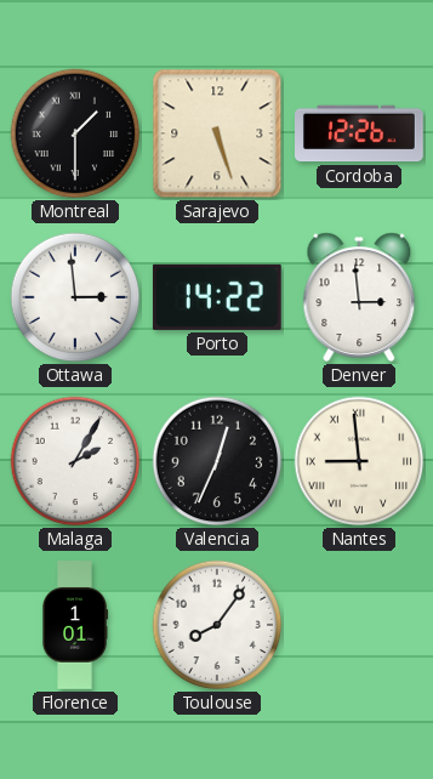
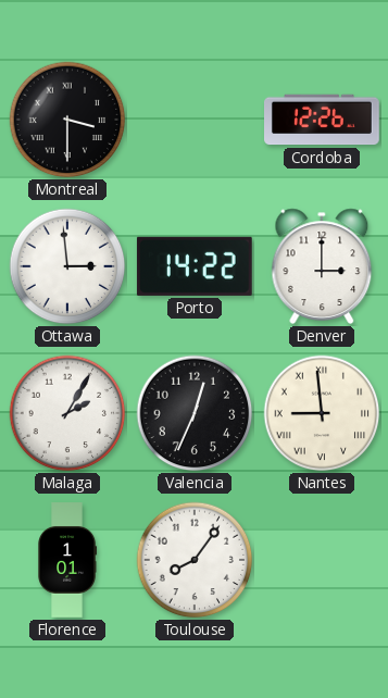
Montreal: 1:30 -> 3:30 (67, 120)
Sarajevo: 5:27 -> none (217, 133)
Denver: 2:59 -> 3:00 (322, 266)
